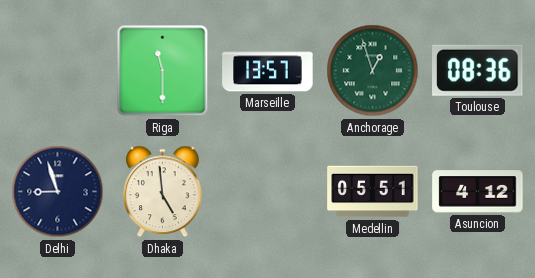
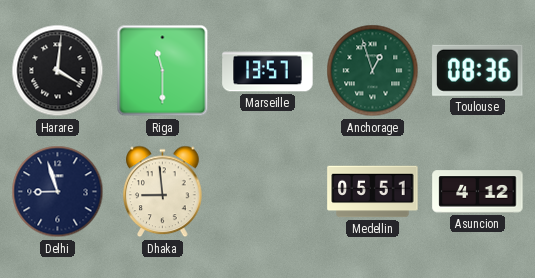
Harare: none -> 4:01 (58, 71)
Dhaka: 4:59 -> 8:59 (163, 192)
